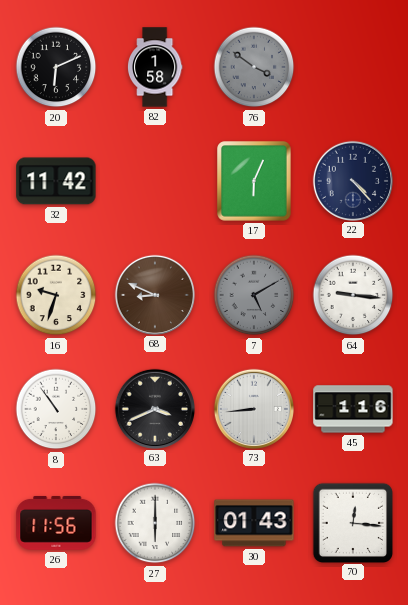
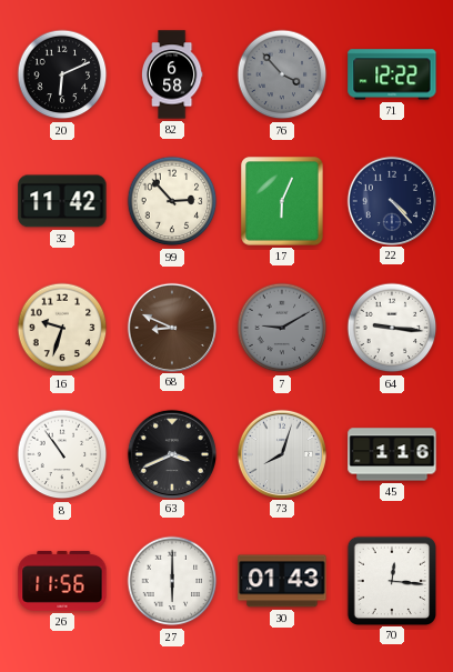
82: 1:58 -> 6:58 (172, 74)
76: 3:51 -> 3:53 (282, 74)
71: none -> 12:22 (392, 74)
99: none -> 2:53 (172, 201)
7: 5:10 -> 9:10 (282, 328)
73: 8:44 -> 8:03 (281, 453)
